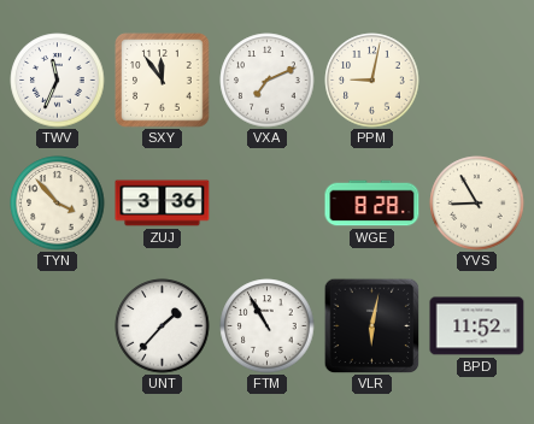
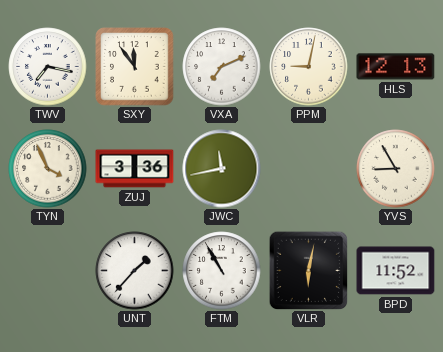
TWV: 11:34 -> 7:17 (48, 67)
HLS: none -> 12:13 (396, 67)
TYN: 3:53 -> 3:56 (48, 169)
JWC: none -> 11:43 (222, 169)
WGE: 8:28 -> none (372, 204)
